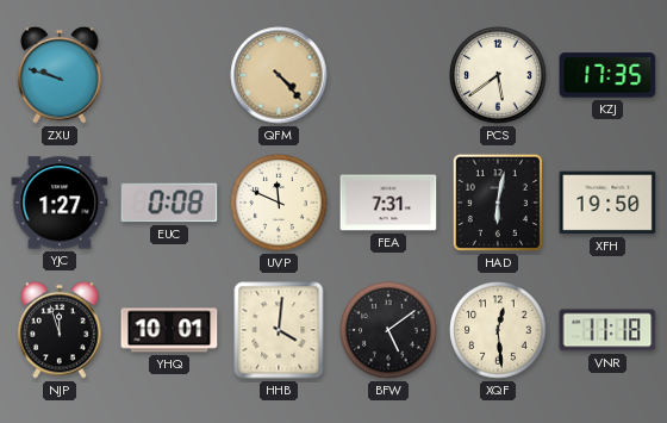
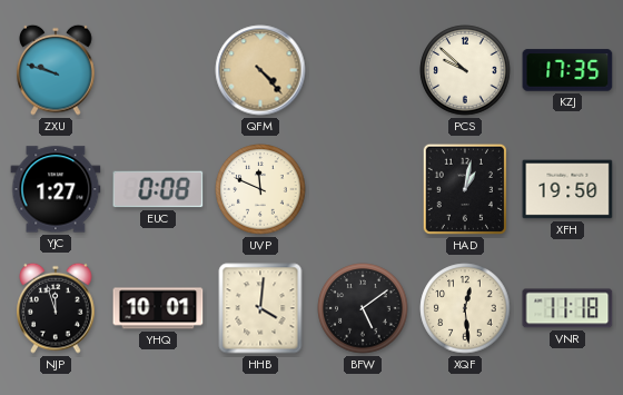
PCS: 5:39 -> 9:52 (465, 70)
FEA: 7:31 -> none (388, 203)
HAD: 6:02 -> 1:02 (465, 189)
